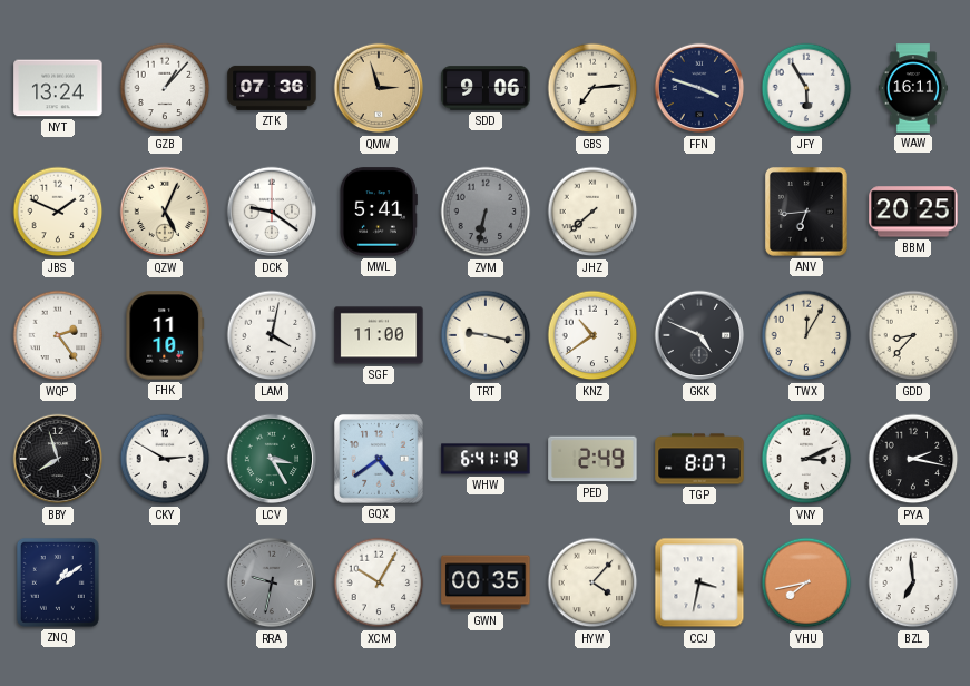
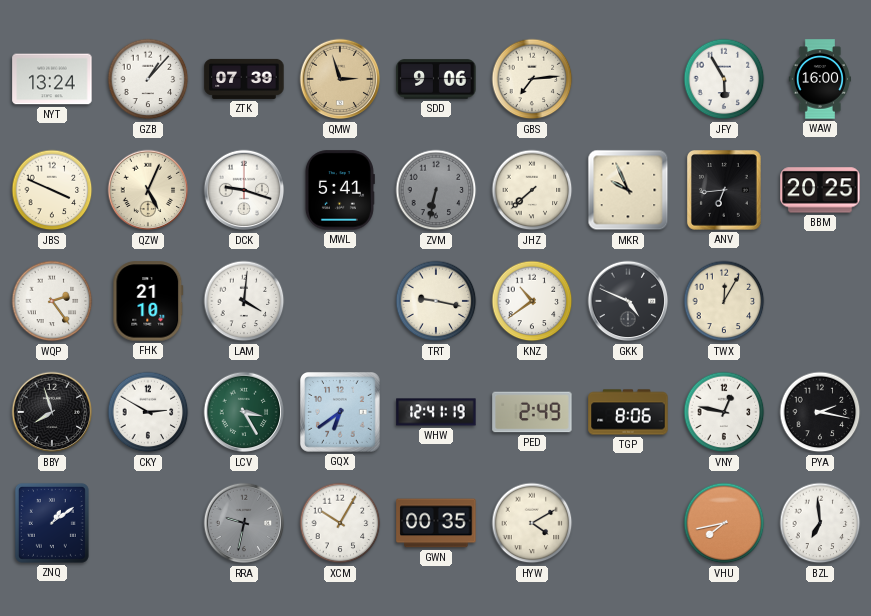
ZTK: 07:36 -> 07:39 (244, 79)
FFN: 3:48 -> none (699, 88)
WAW: 16:11 -> 16:00 (820, 79)
JBS: 1:49 -> 3:49 (52, 190)
DCK: 9:21 -> 9:18 (244, 190)
MKR: none -> 9:56 (628, 190)
FHK: 11:10 -> 21:10 (148, 301)
LAM: 4:02 -> 4:01 (244, 301)
SGF: 11:00 -> none (379, 335)
GDD: 8:37 -> none (913, 335)
GQX: 4:39 -> 6:39 (341, 413)
WHW: 6:41 -> 12:41 (436, 412)
TGP: 8:07 -> 8:06 (628, 412)
VNY: 3:11 -> 12:47 (724, 412)
HYW: 4:07 -> 4:10 (532, 523)
CCJ: 3:32 -> none (699, 582)
